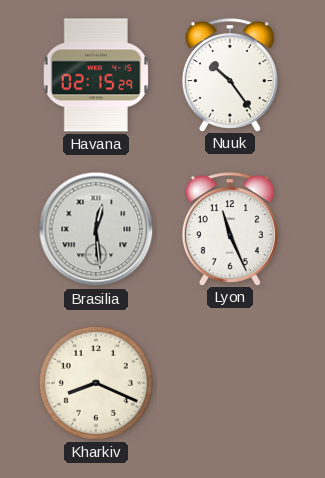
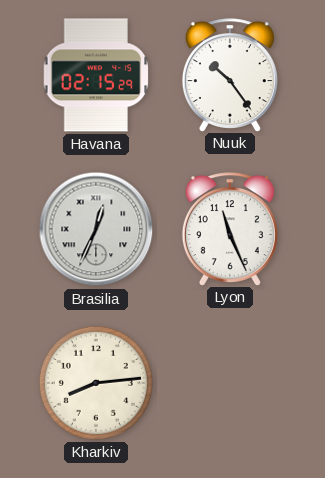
Brasilia: 12:29 -> 12:34 (96, 229)
Kharkiv: 8:19 -> 8:14 (96, 383)
